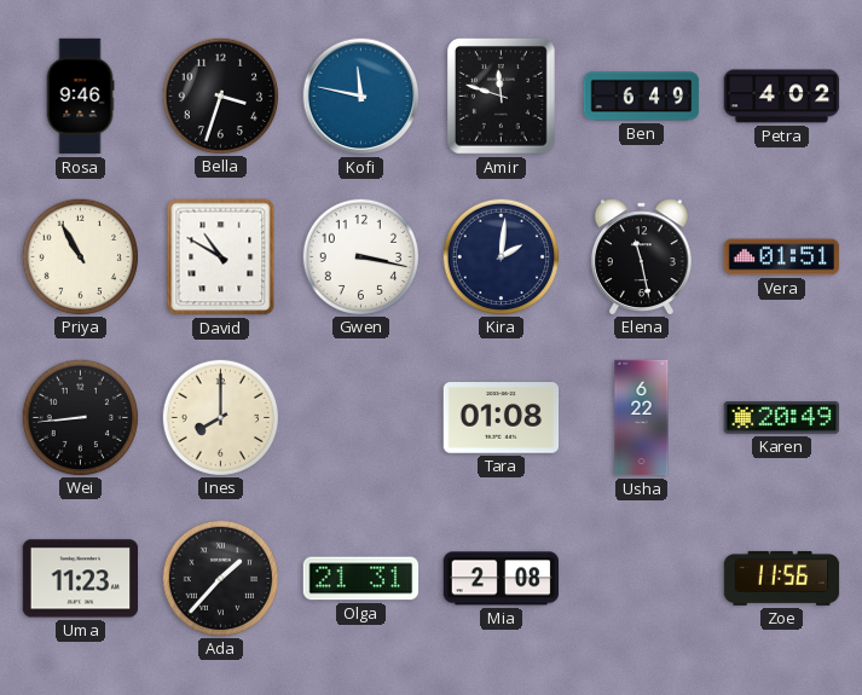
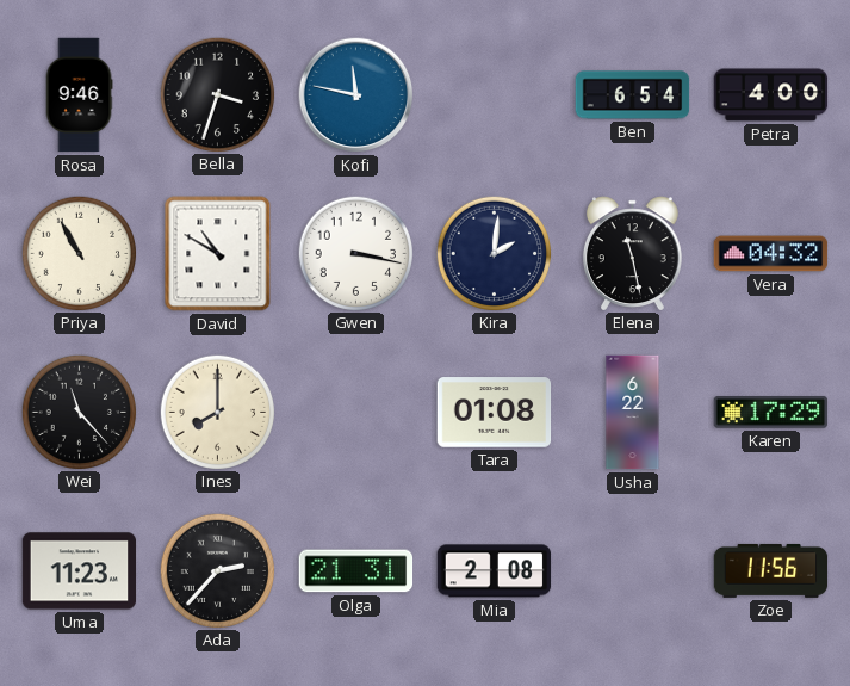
Amir: 11:48 -> none (502, 97)
Ben: 6:49 -> 6:54 (633, 95)
Petra: 4:02 -> 4:00 (771, 95)
Vera: 01:51 -> 04:32 (771, 254)
Wei: 8:44 -> 11:23 (79, 412)
Karen: 20:49 -> 17:29 (771, 413)
Ada: 1:37 -> 2:37 (217, 570)
